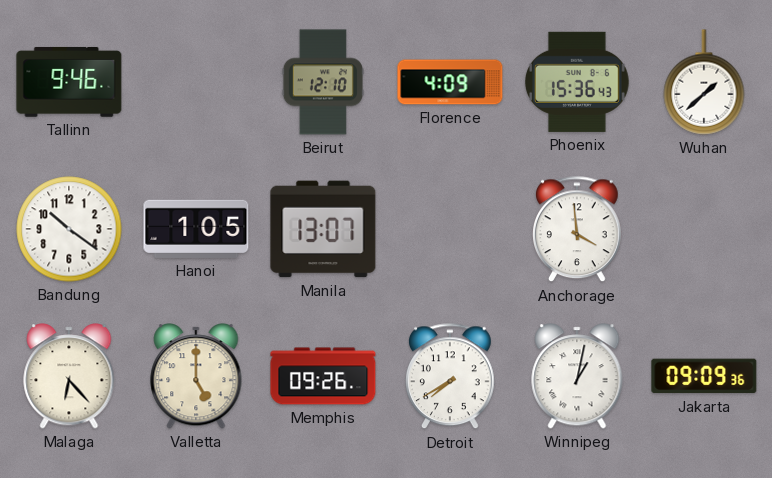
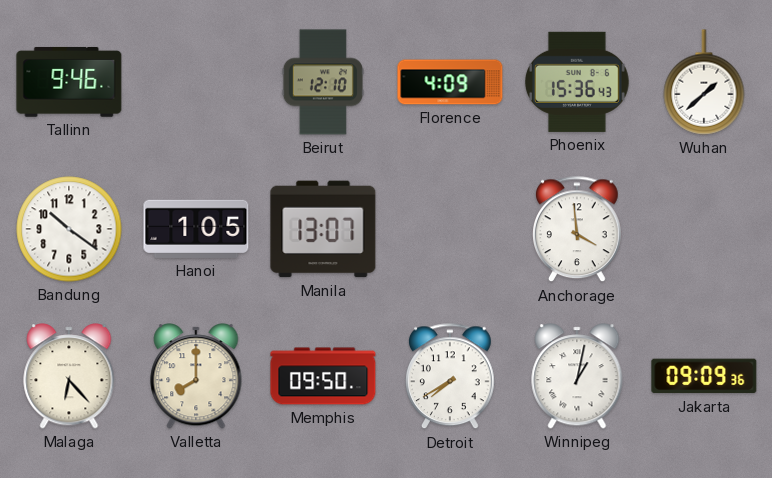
Valletta: 5:00 -> 8:00 (196, 376)
Memphis: 09:26 -> 09:50 (323, 376)
